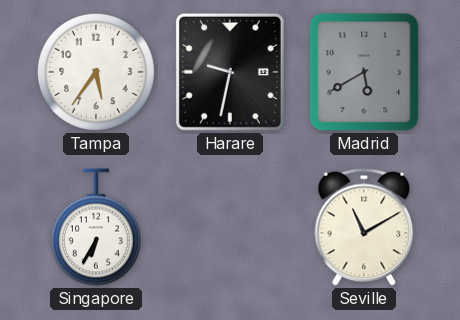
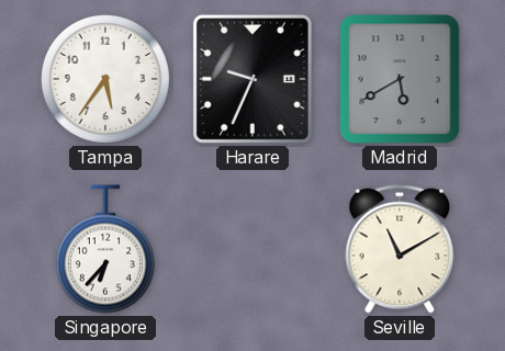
Harare: 9:32 -> 9:34 (252, 79)
Singapore: 6:35 -> 6:37 (105, 249)
